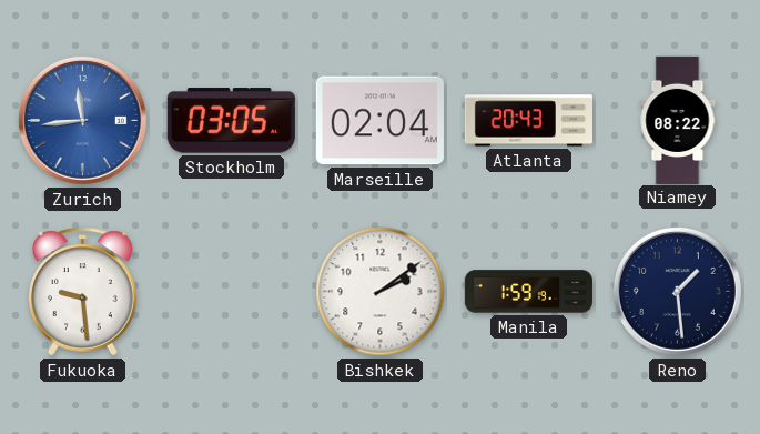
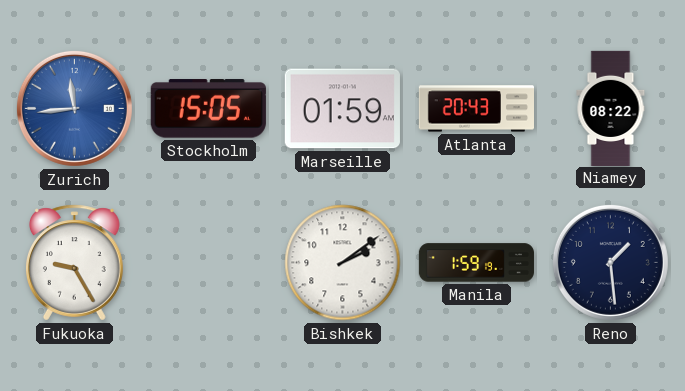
Stockholm: 03:05 -> 15:05 (208, 109)
Marseille: 02:04 -> 01:59 (342, 109)
Fukuoka: 9:29 -> 9:25 (74, 263)
